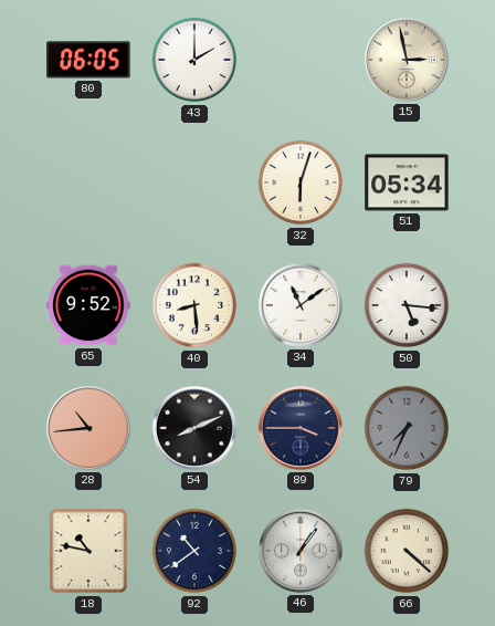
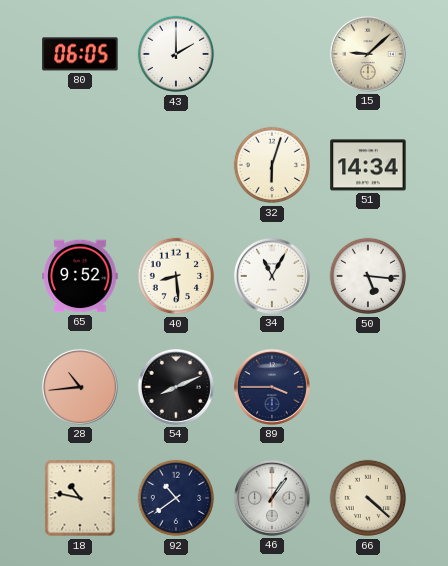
15: 2:58 -> 9:08 (368, 54)
51: 05:34 -> 14:34 (368, 165)
34: 11:09 -> 11:05 (272, 276)
79: 7:34 -> none (407, 428)
